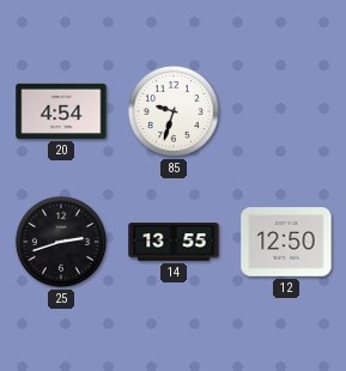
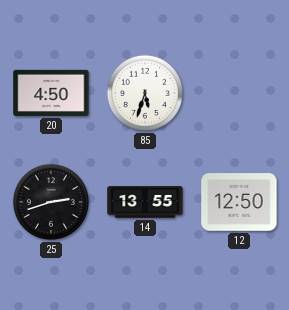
20: 4:54 -> 4:50 (51, 93)
85: 9:33 -> 5:33 (145, 93)
